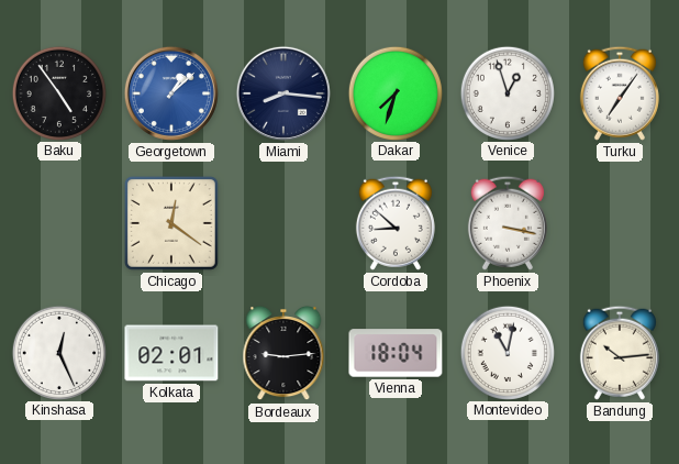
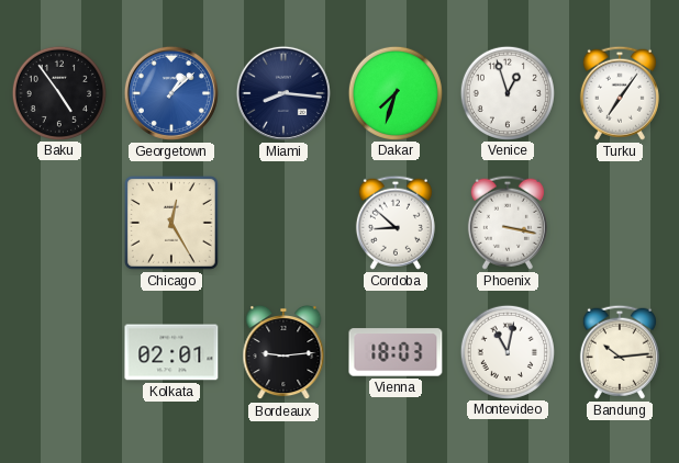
Chicago: 12:21 -> 12:25 (171, 223)
Kinshasa: 12:26 -> none (58, 352)
Vienna: 18:04 -> 18:03 (396, 352)
